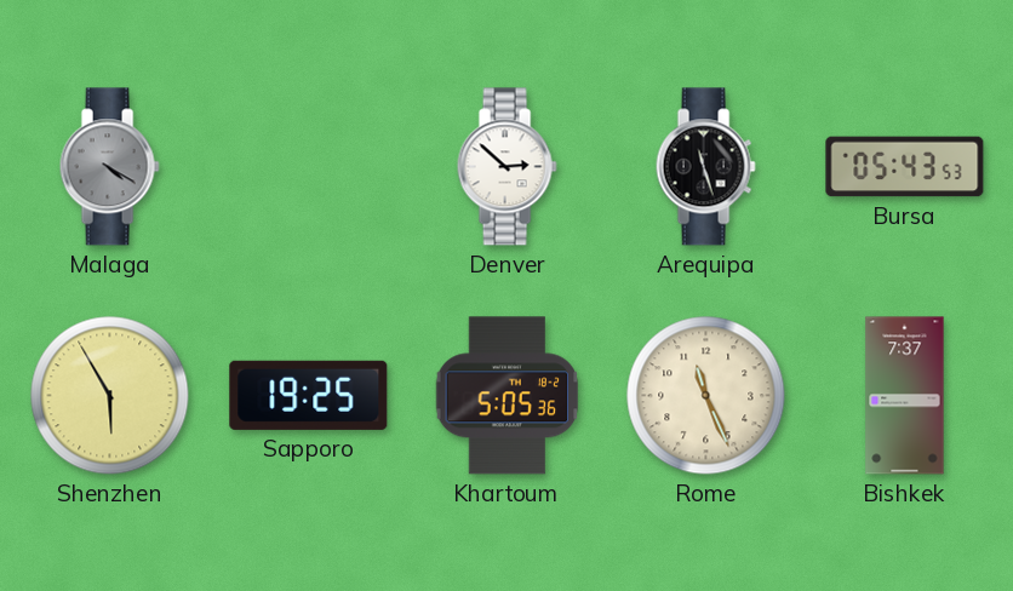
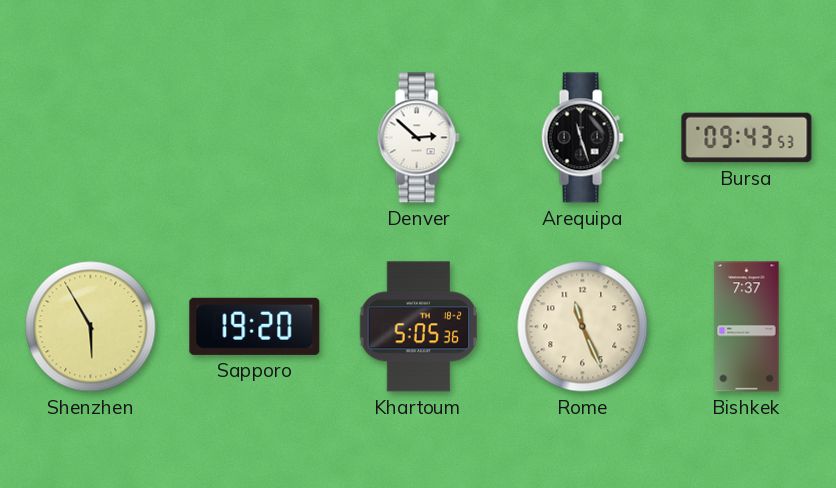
Malaga: 4:20 -> none (109, 167)
Bursa: 05:43 -> 09:43 (747, 138)
Sapporo: 19:25 -> 19:20 (255, 326)
